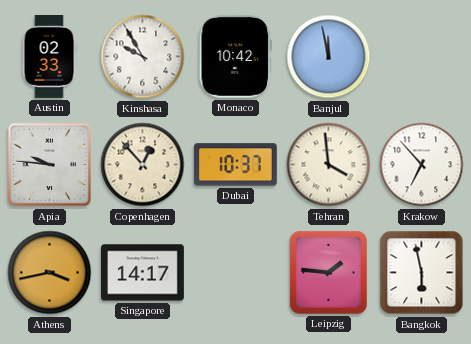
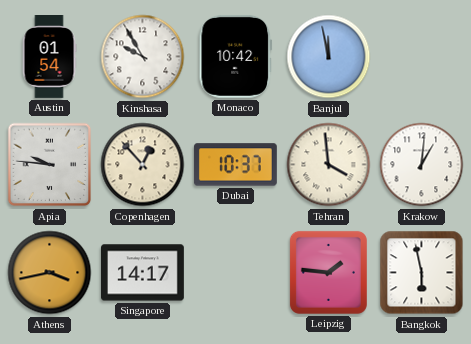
Austin: 02:33 -> 01:54 (49, 57)
Krakow: 6:53 -> 1:01 (422, 165)
